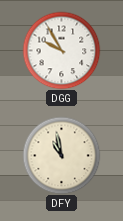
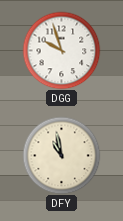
DGG: 9:55 -> 9:57 (61, 50)
